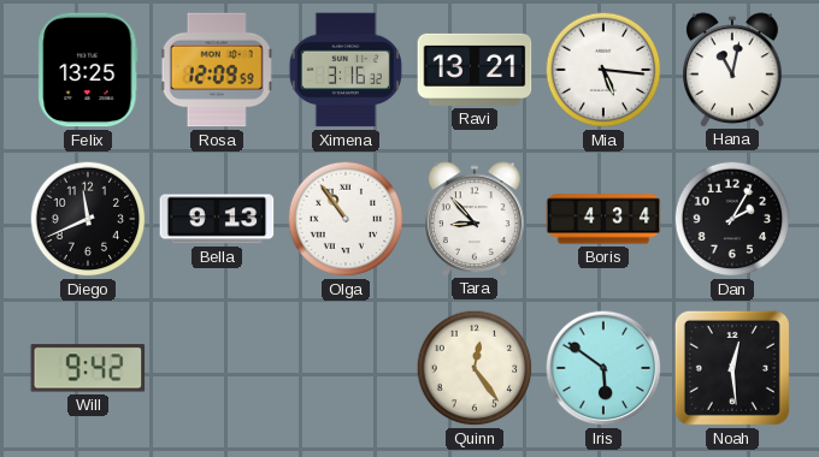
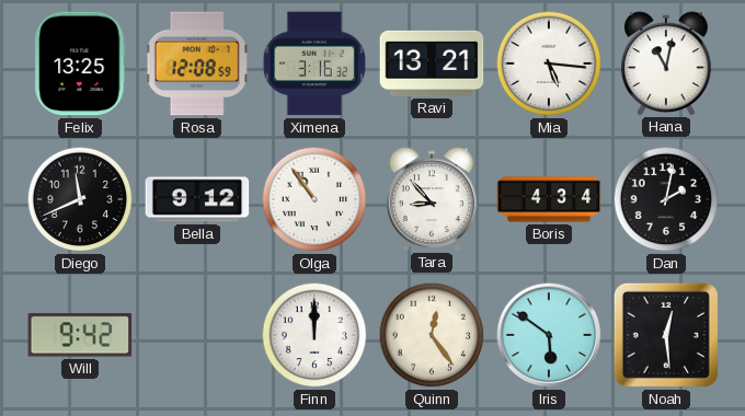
Rosa: 12:09 -> 12:08 (197, 63)
Bella: 9:13 -> 9:12 (197, 199)
Dan: 2:05 -> 2:02 (666, 199)
Finn: none -> 12:00 (314, 335)
